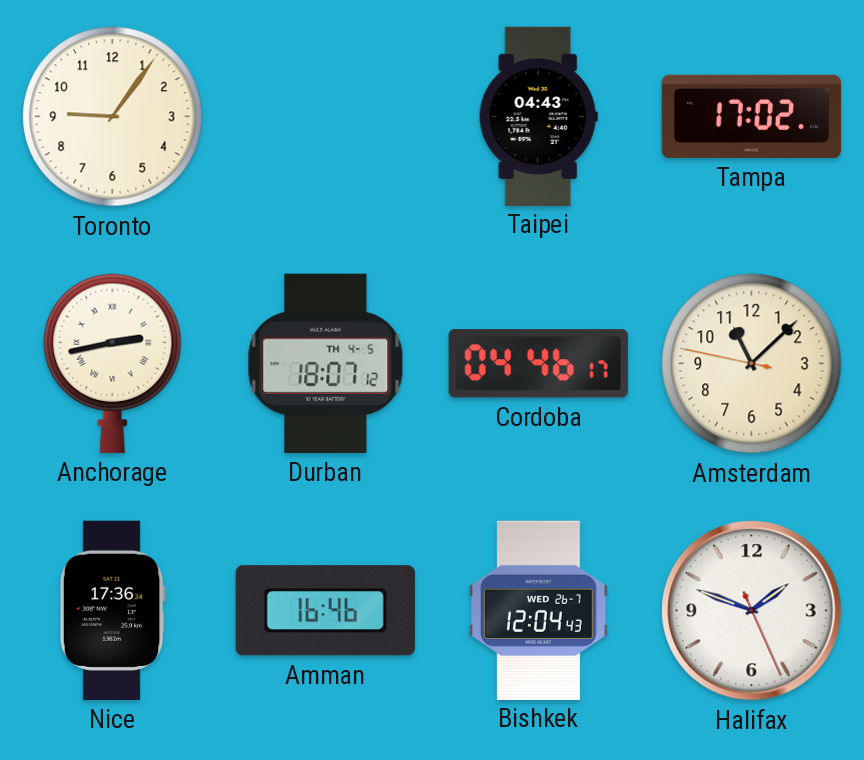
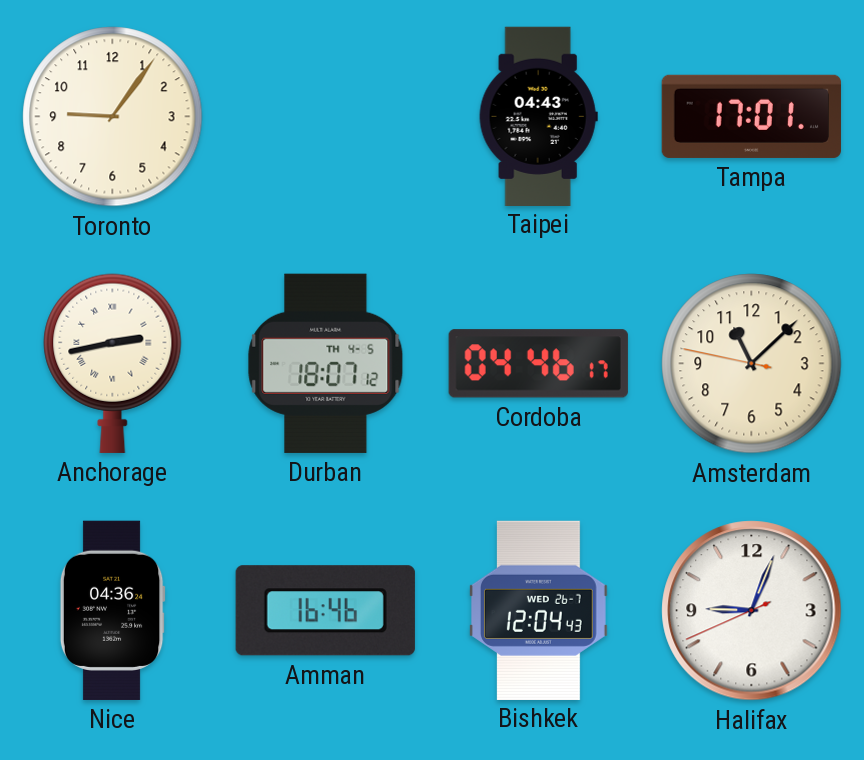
Tampa: 17:02 -> 17:01 (751, 116)
Nice: 17:36 -> 04:36 (112, 610)
Halifax: 1:48 -> 9:03 (752, 611)
